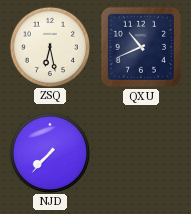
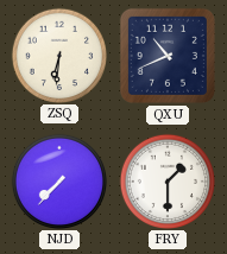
ZSQ: 6:28 -> 6:31 (58, 55)
FRY: none -> 1:30 (166, 180)
